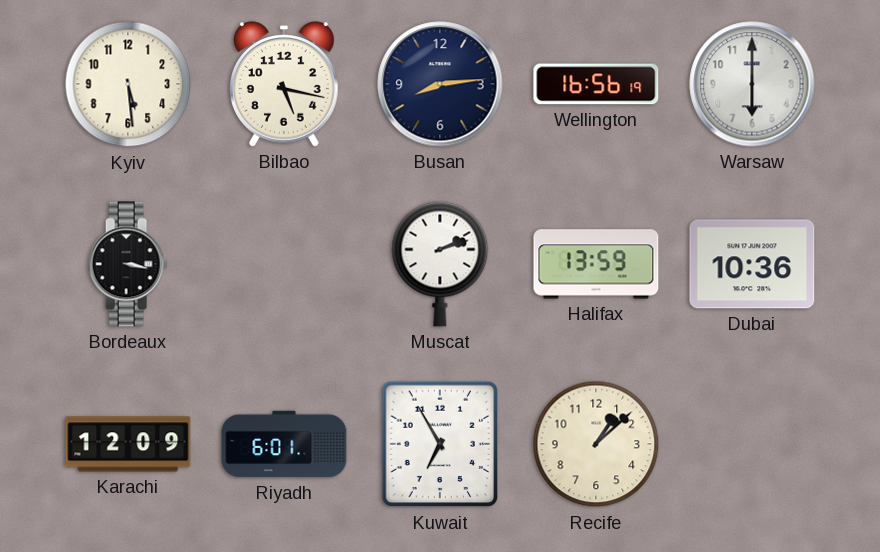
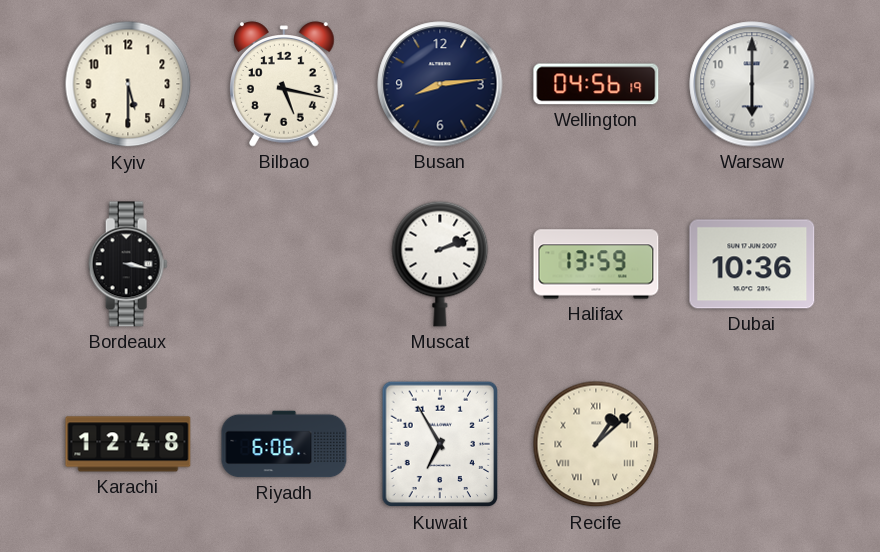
Kyiv: 5:29 -> 5:30 (128, 84)
Wellington: 16:56 -> 04:56 (596, 84)
Karachi: 12:09 -> 12:48 (128, 444)
Riyadh: 6:01 -> 6:06 (284, 444)
Recife numerals: Arabic -> Roman (596, 444)
